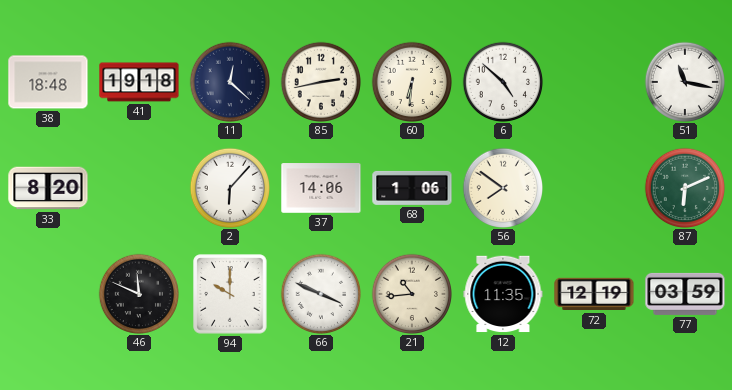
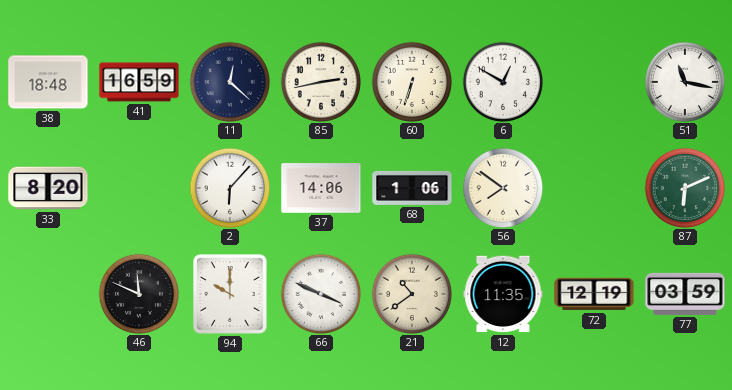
41: 19:18 -> 16:59 (139, 82)
60: 6:31 -> 6:33 (411, 81)
6: 4:52 -> 12:50 (502, 81)
21: 10:44 -> 10:39 (411, 293)
